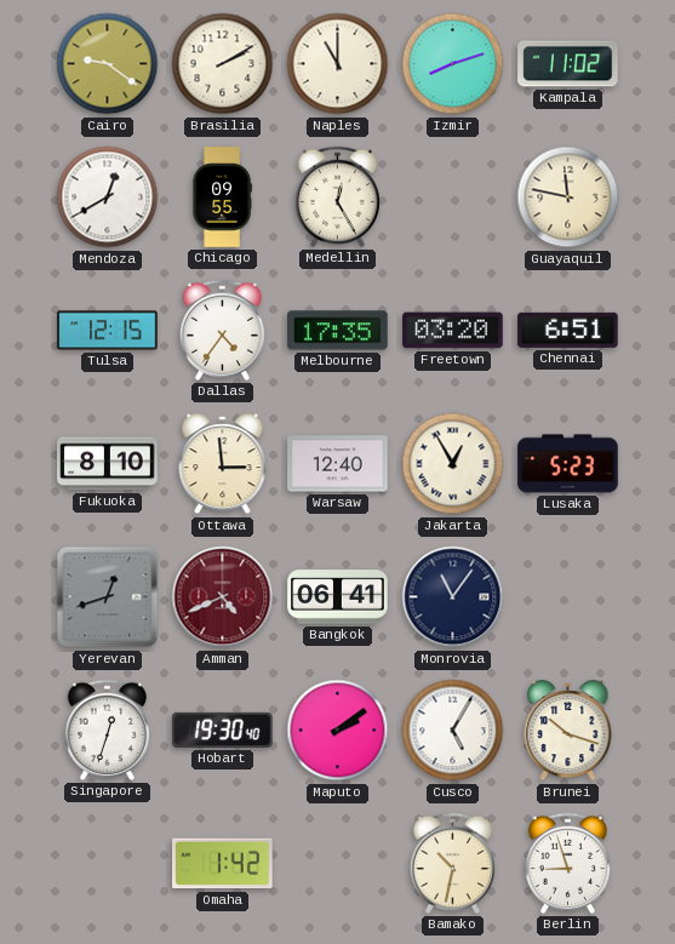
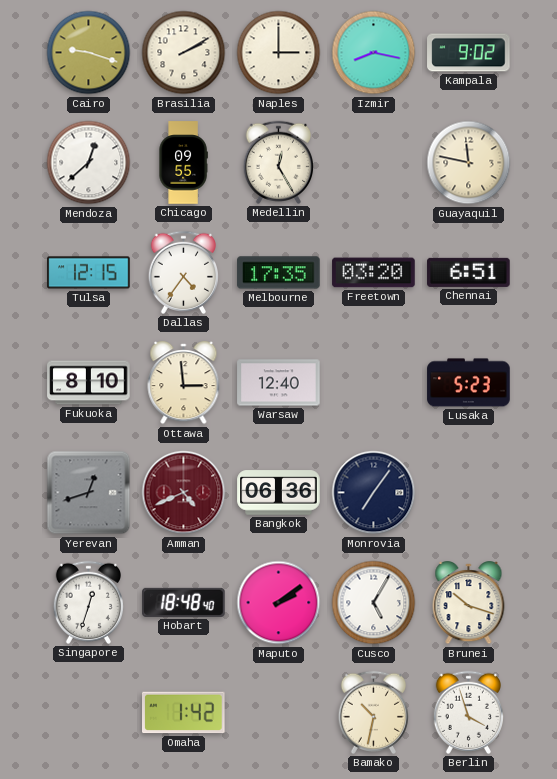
Cairo: 9:21 -> 9:18 (89, 53)
Naples: 11:00 -> 3:00 (279, 53)
Izmir: 8:12 -> 8:17 (374, 53)
Kampala: 11:02 -> 9:02 (469, 53)
Mendoza: 12:40 -> 12:38 (89, 163)
Jakarta: 12:55 -> none (453, 464)
Bangkok: 06:41 -> 06:36 (279, 493)
Monrovia: 11:06 -> 7:06 (374, 493)
Hobart: 19:30 -> 18:48 (184, 602)
Berlin: 8:57 -> 3:57 (468, 712)
